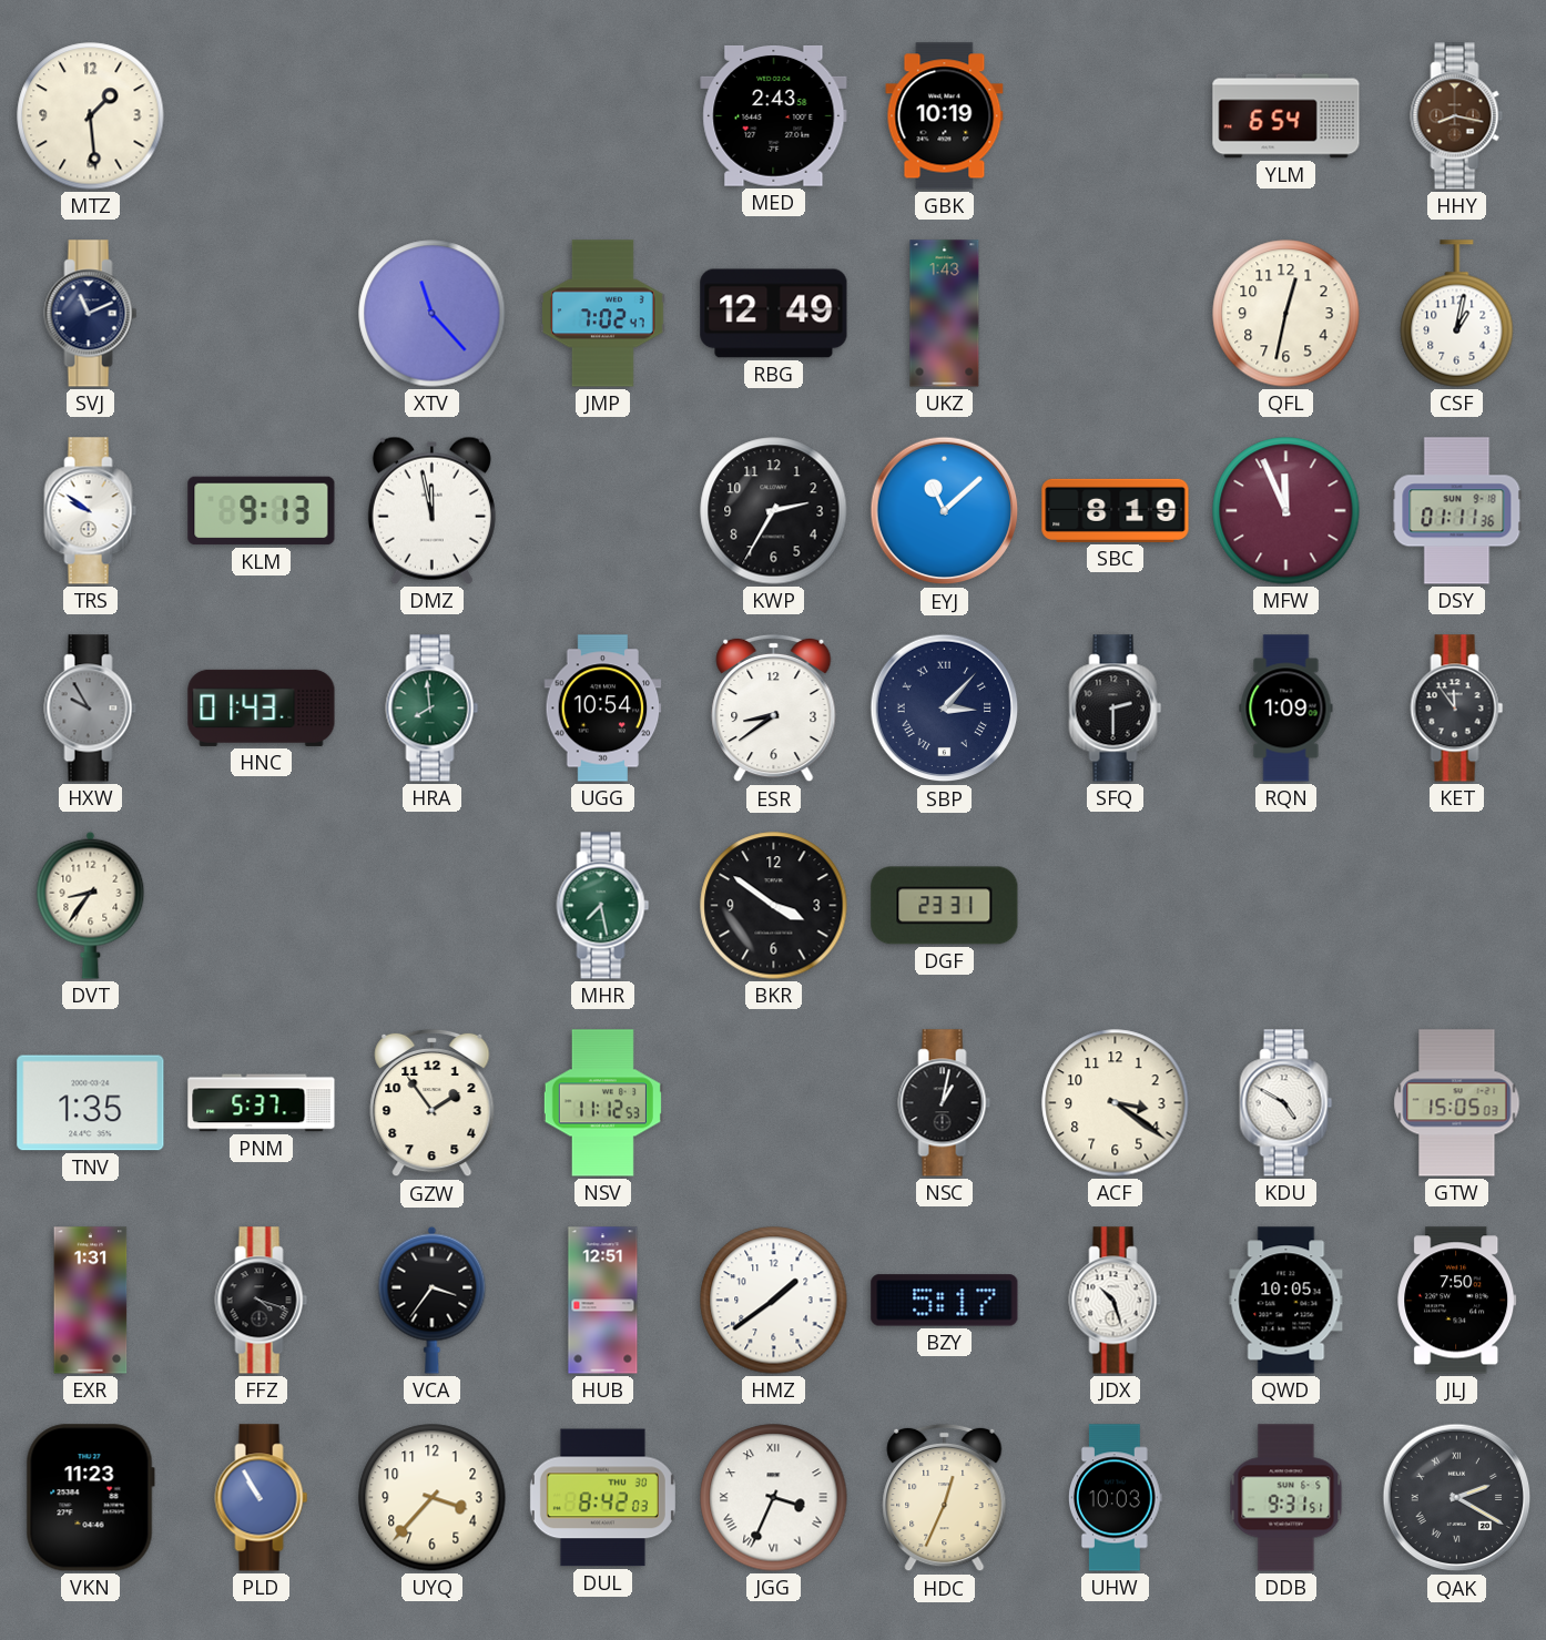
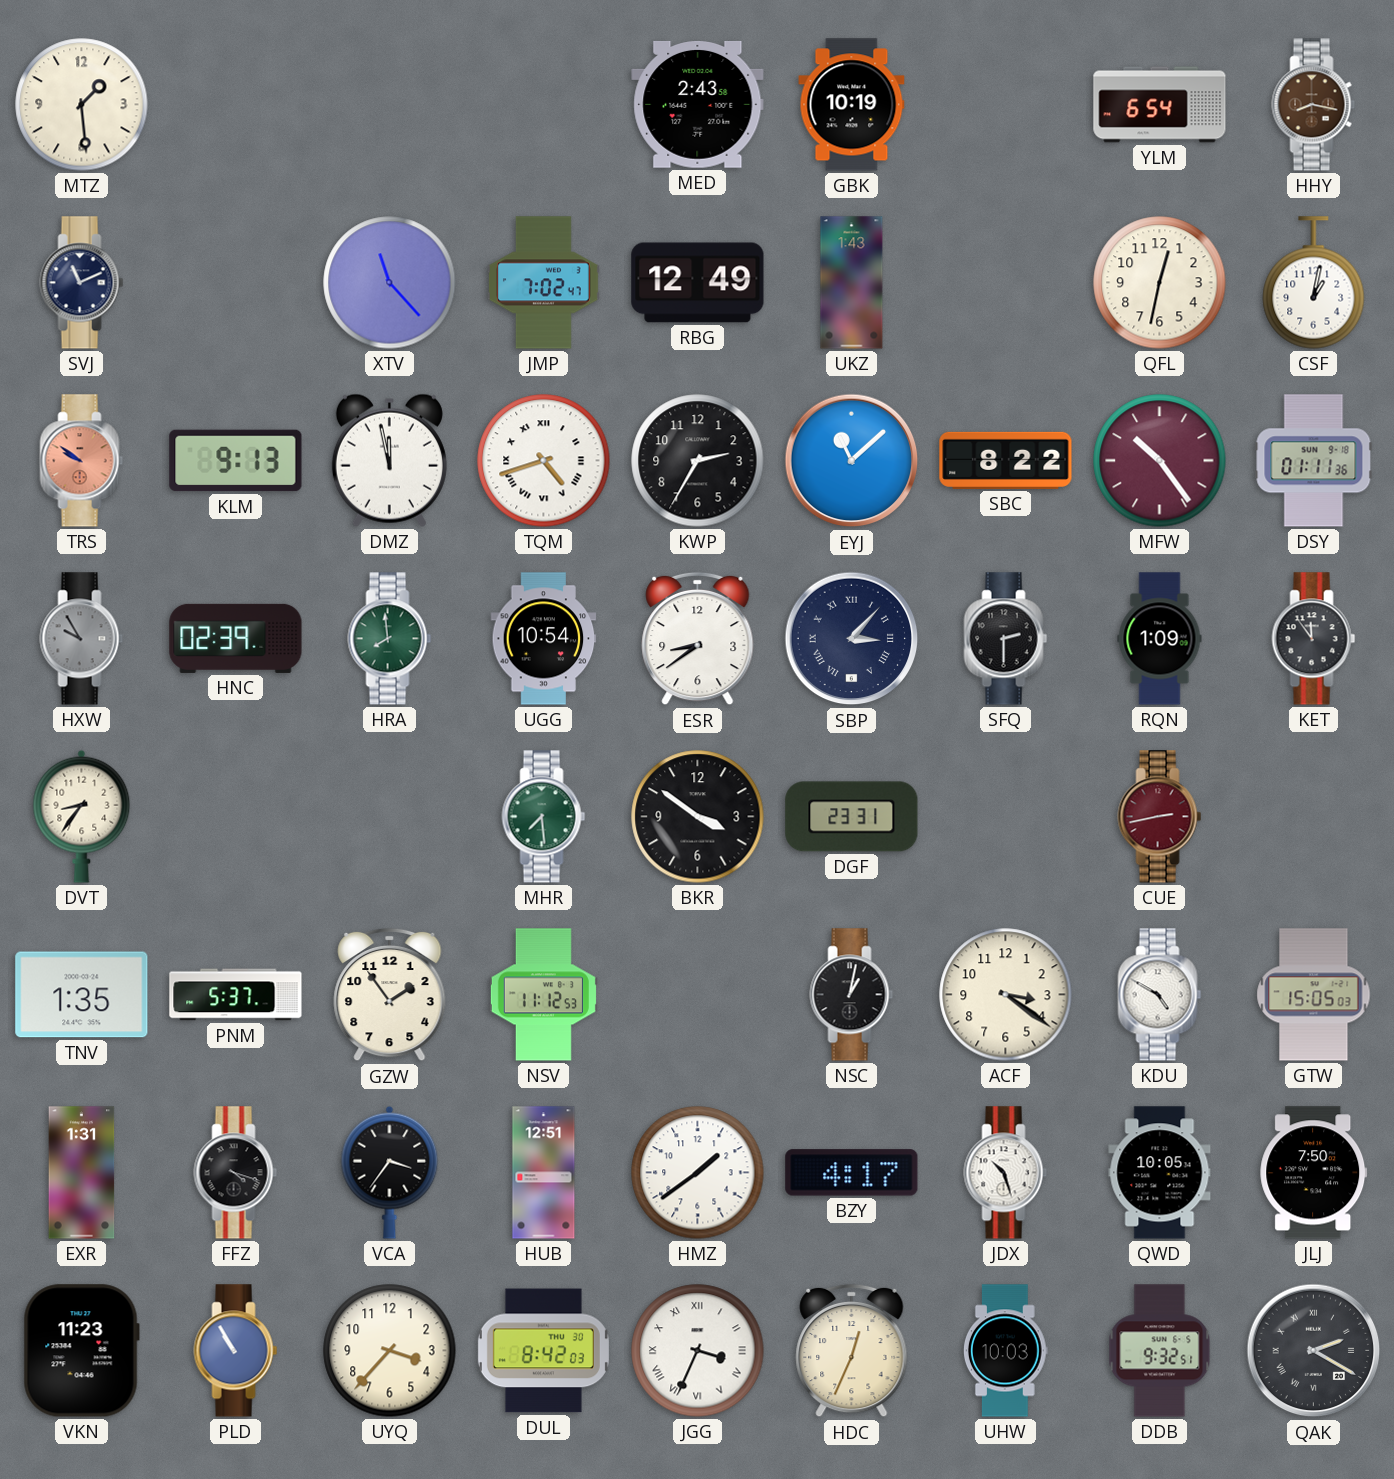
TRS dial: white -> salmon (82, 461)
TQM: none -> 4:42 (544, 461)
SBC: 8:19 -> 8:22 (1006, 460)
MFW: 11:56 -> 10:24 (1160, 461)
HNC: 01:43 -> 02:39 (236, 638)
MHR: 7:28 -> 7:29 (544, 817)
CUE: none -> 2:43 (1160, 817)
BZY: 5:17 -> 4:17 (852, 1173)
DDB: 9:31 -> 9:32 (1160, 1351)
